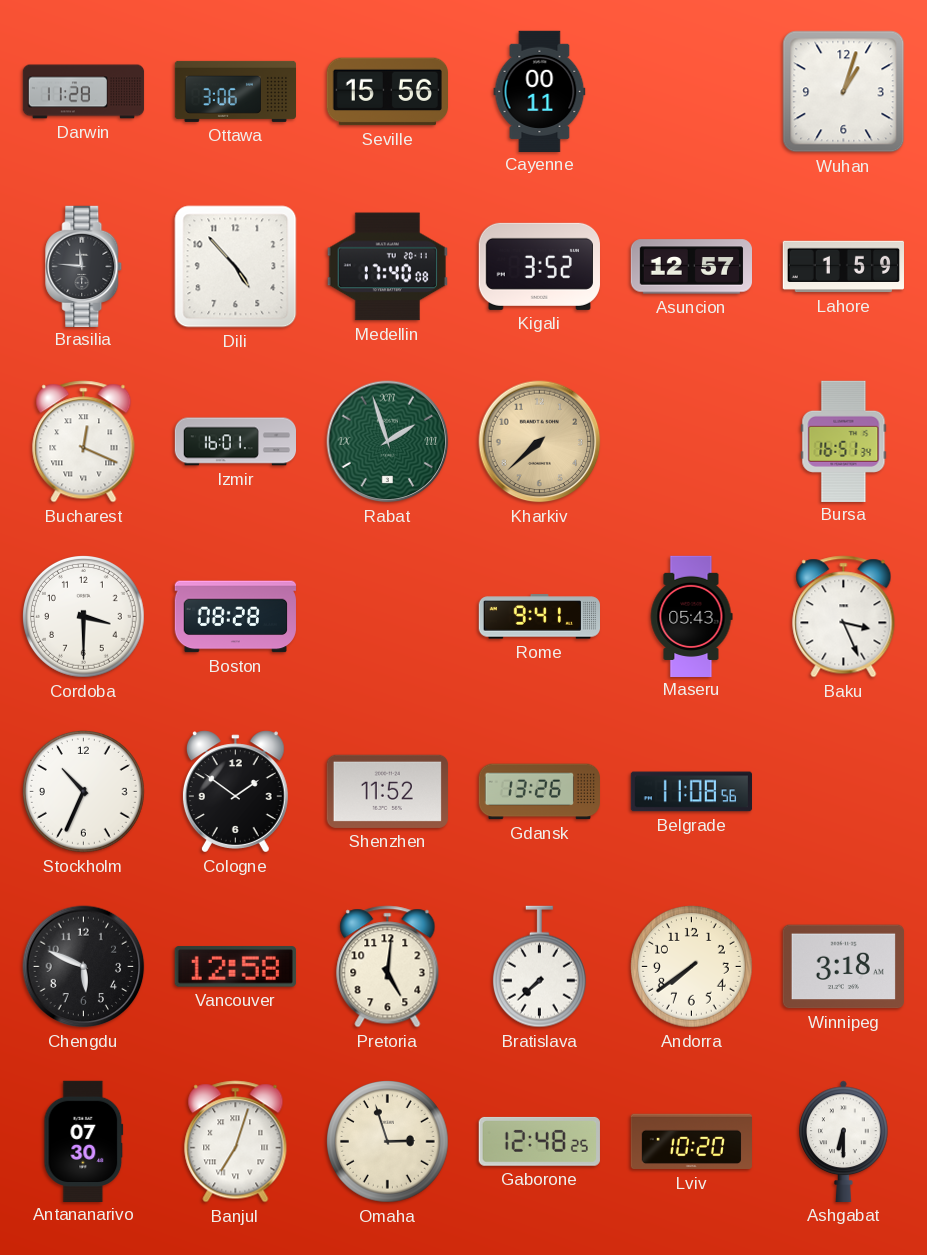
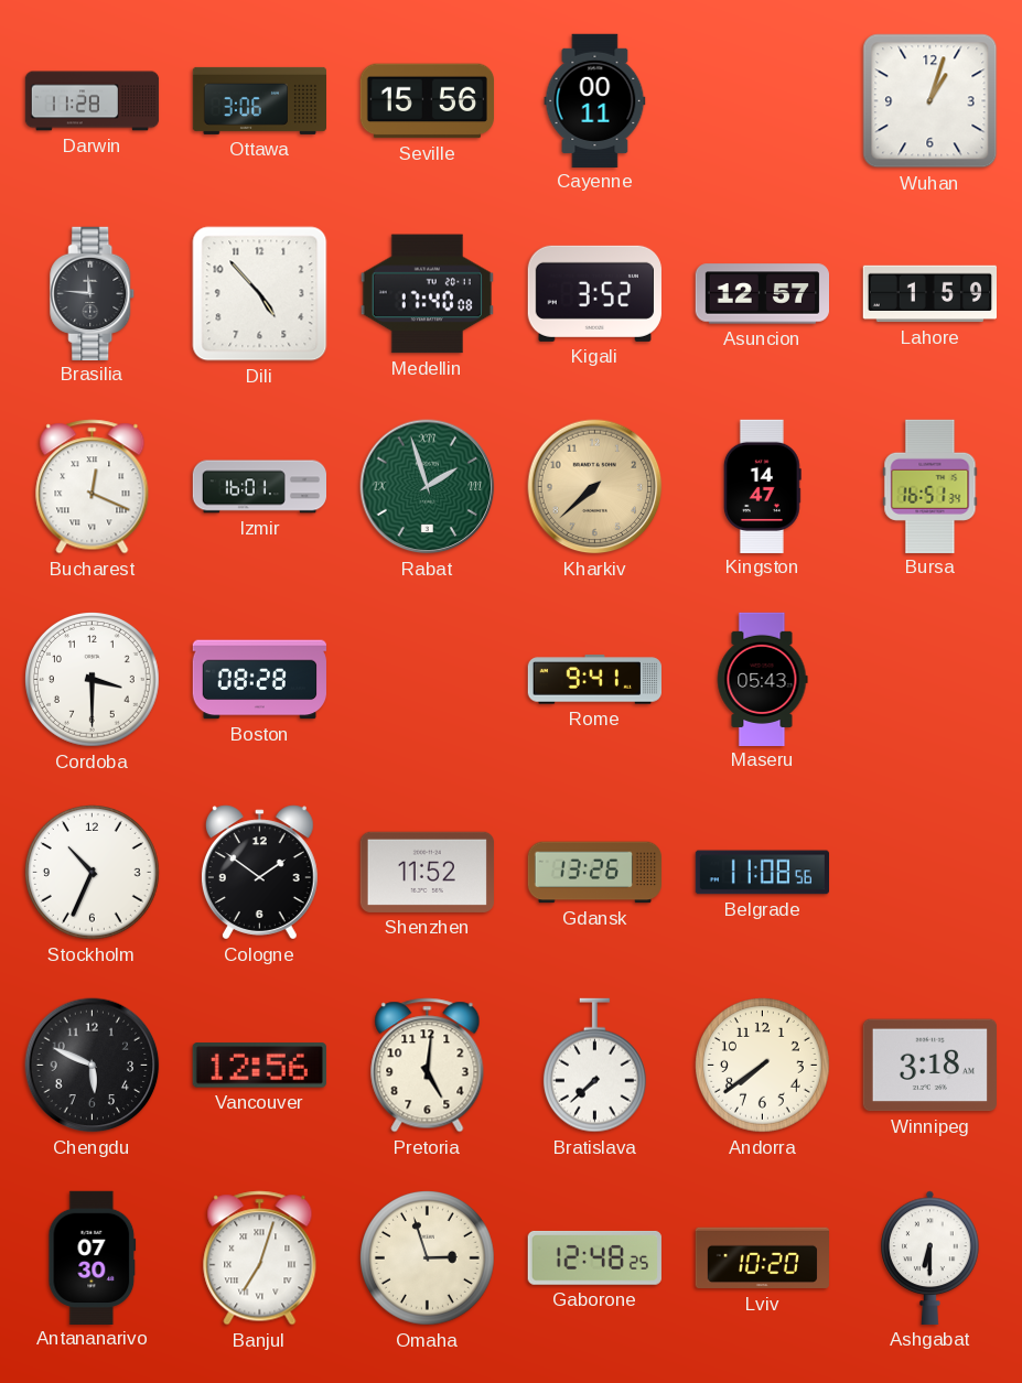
Kingston: none -> 14:47 (762, 486)
Baku: 3:26 -> none (844, 617)
Vancouver: 12:58 -> 12:56 (259, 1066)
